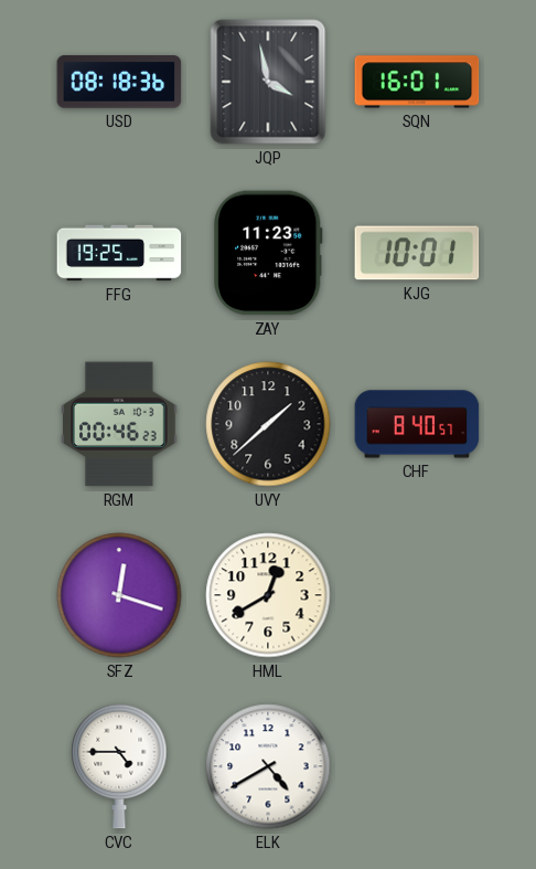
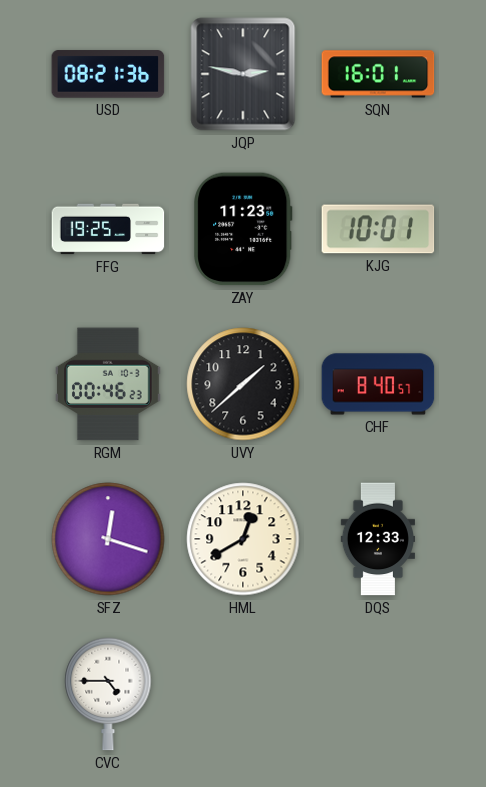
USD: 08:18 -> 08:21 (108, 74)
JQP: 3:58 -> 2:47 (243, 74)
DQS: none -> 12:33 (377, 539)
ELK: 4:40 -> none (268, 766)
